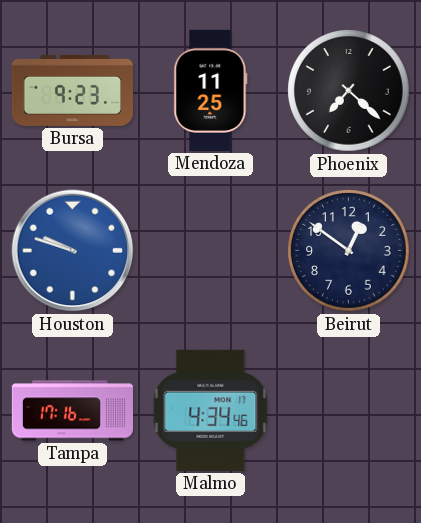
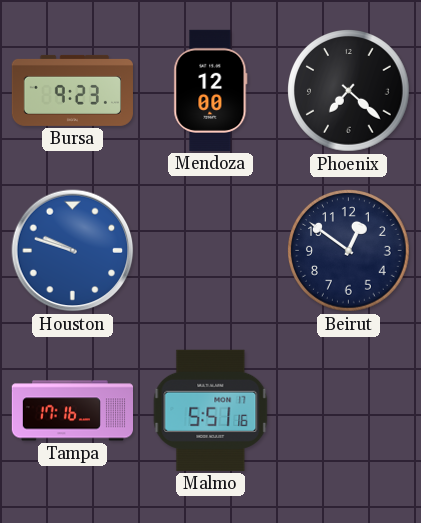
Mendoza: 11:25 -> 12:00 (211, 90)
Malmo: 4:34 -> 5:51 (211, 410)
